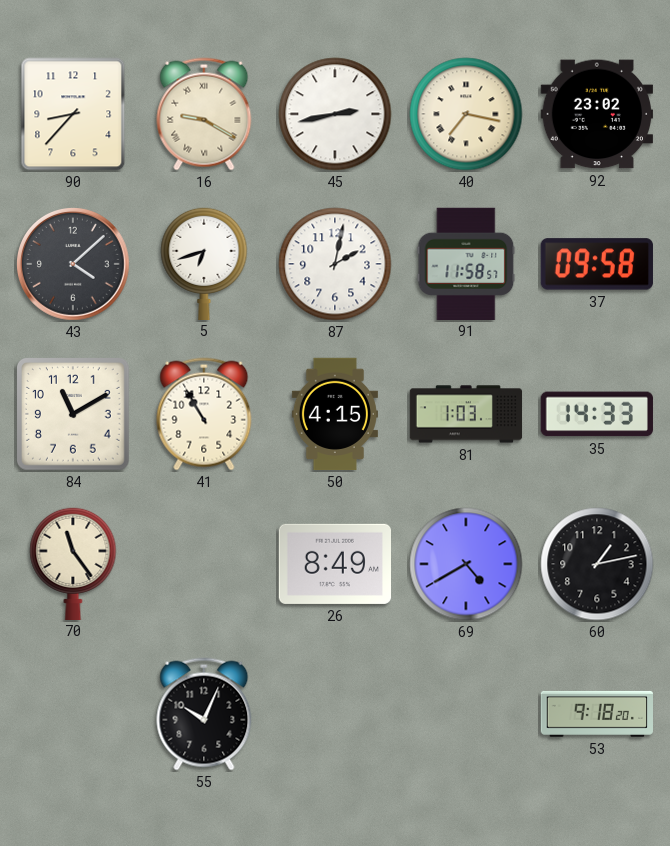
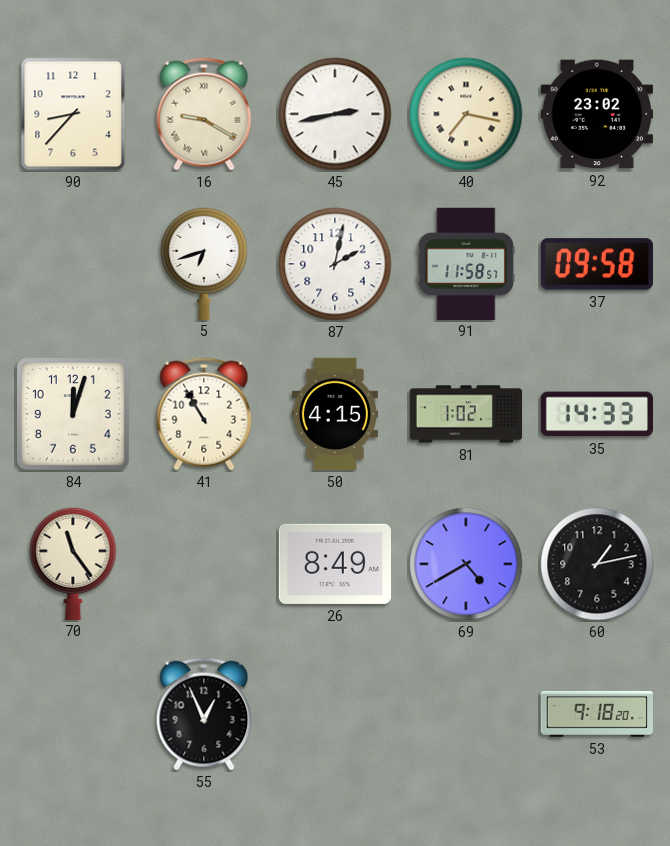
43: 4:08 -> none (74, 265)
84: 11:10 -> 12:03 (74, 415)
81: 1:03 -> 1:02 (466, 414)
55: 10:04 -> 12:56 (204, 714)
